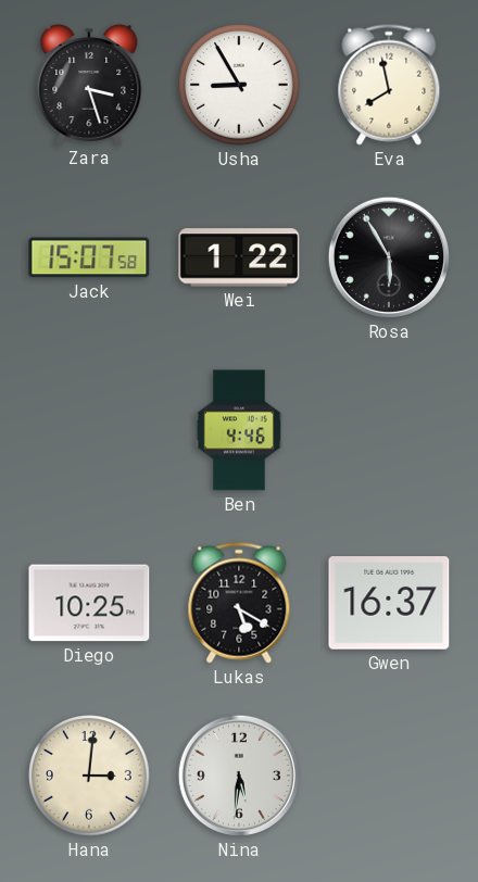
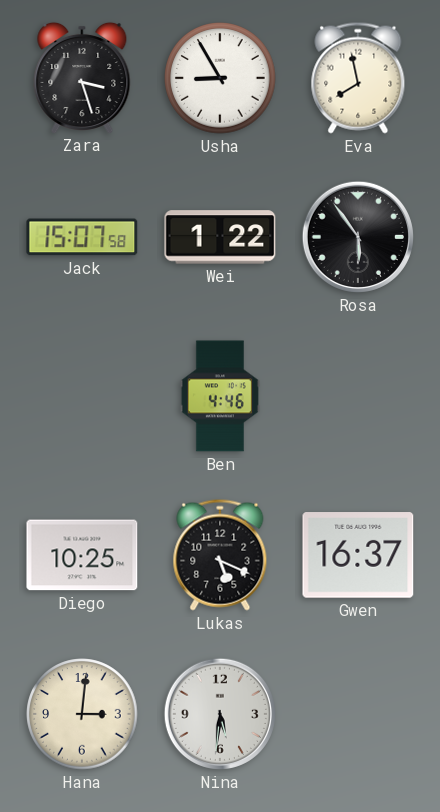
Rosa: 5:55 -> 5:54 (358, 237)
Lukas: 5:20 -> 5:19 (220, 555)
